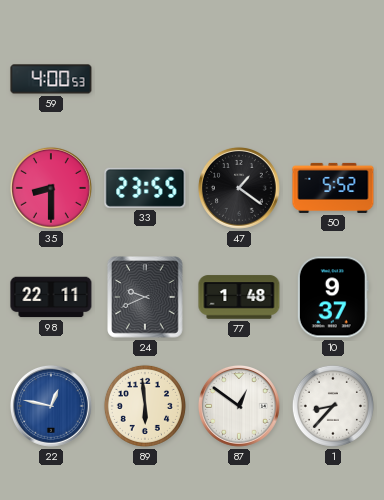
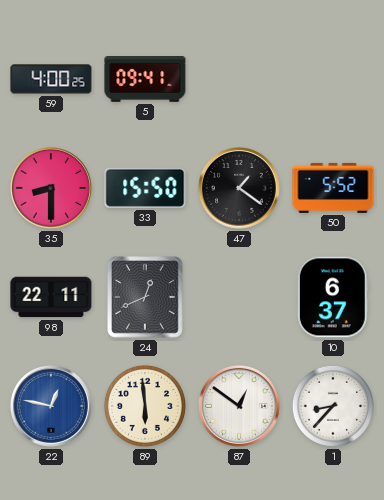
59: 4:00:53 -> 4:00:25 (51, 79)
5: none -> 09:41 (145, 80)
33: 23:55 -> 15:50 (145, 188)
24: 9:41 -> 12:41 (145, 297)
77: 1:48 -> none (239, 297)
10: 9:37 -> 6:37 (333, 297)
